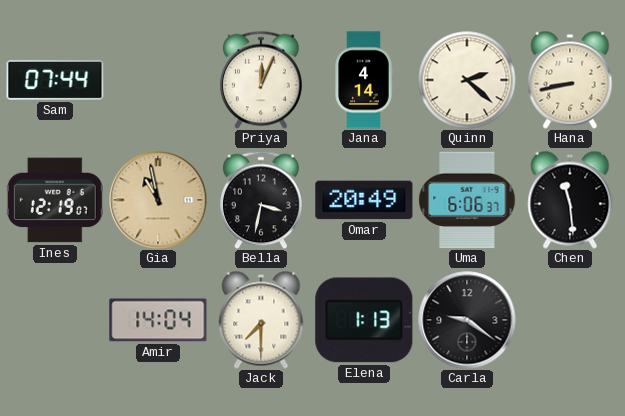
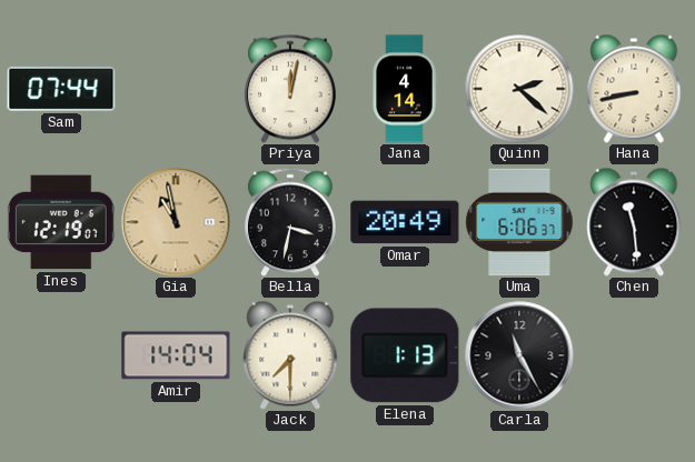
Priya: 12:04 -> 12:02 (290, 89)
Carla: 9:21 -> 11:25 (519, 355)
